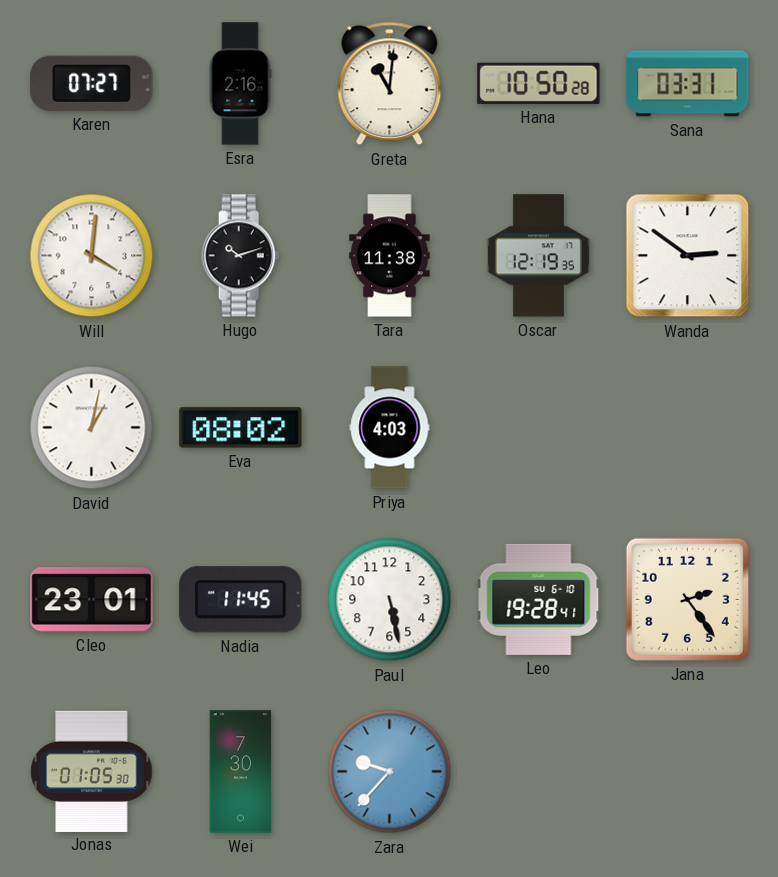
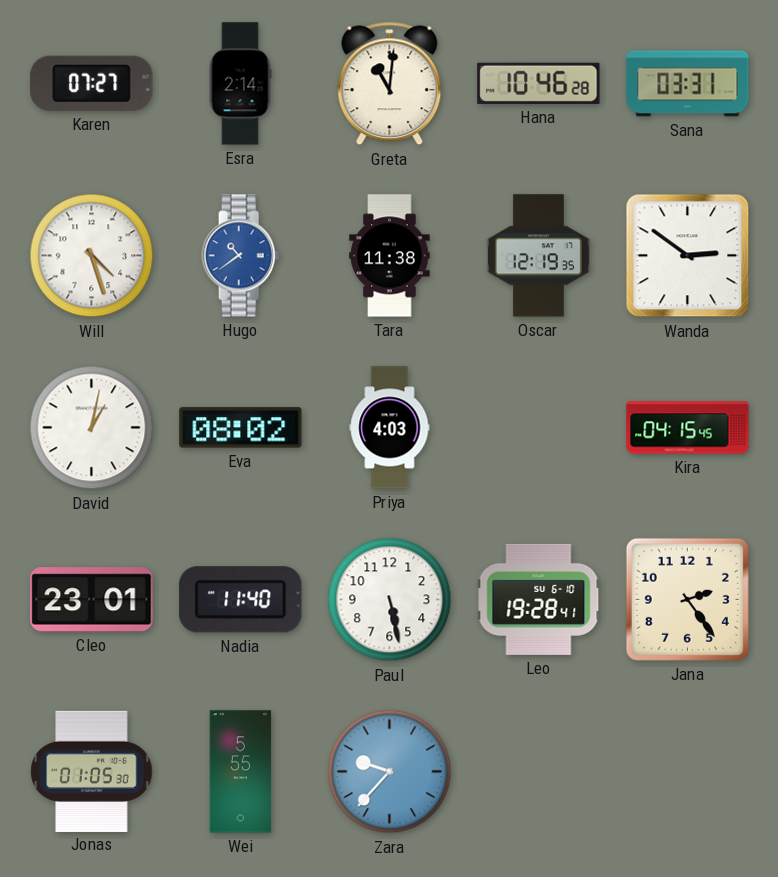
Esra: 2:16 -> 2:14 (240, 84)
Hana: 10:50 -> 10:46 (539, 83)
Will: 4:01 -> 4:27 (92, 256)
Hugo: 10:12 -> 10:39 (241, 256)
Hugo dial: black -> blue (241, 256)
Kira: none -> 04:15 (688, 428)
Nadia: 11:45 -> 11:40 (241, 600)
Wei: 7:30 -> 5:55 (241, 772)
